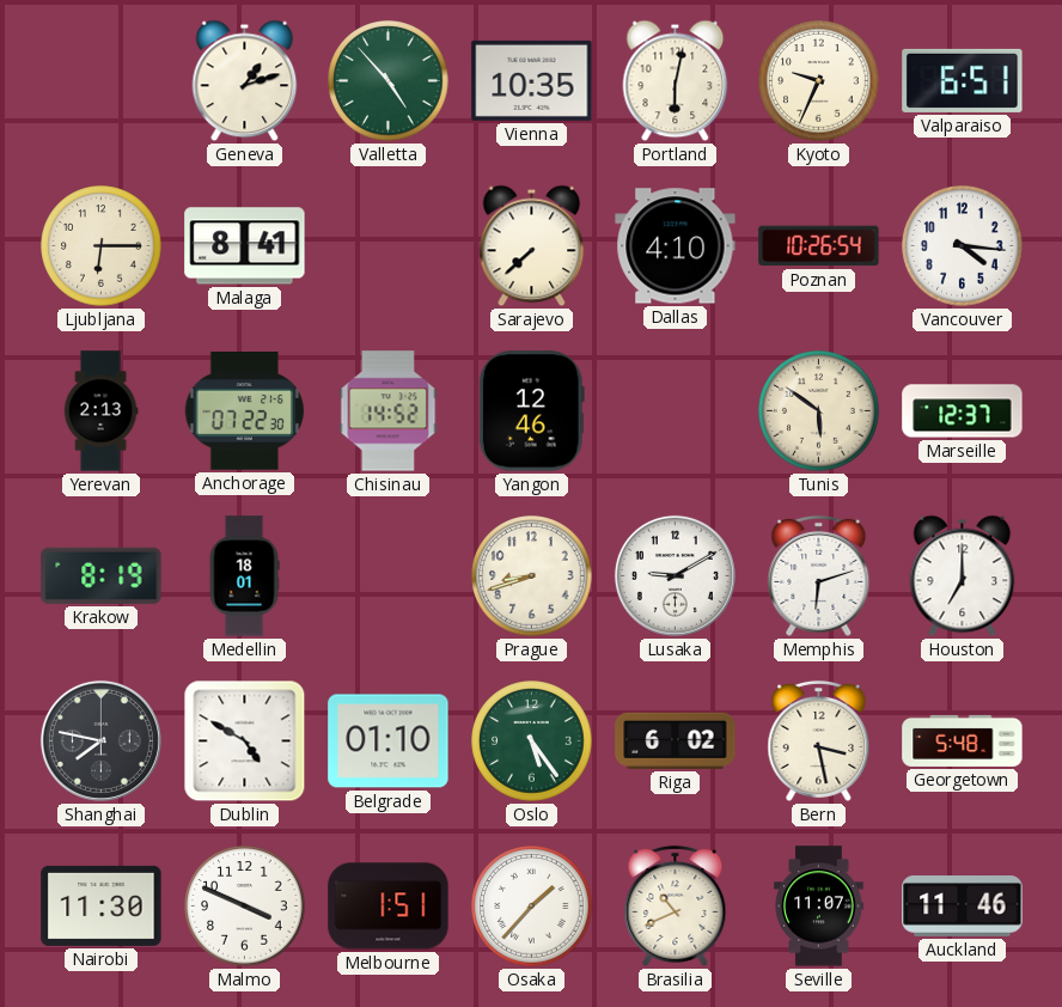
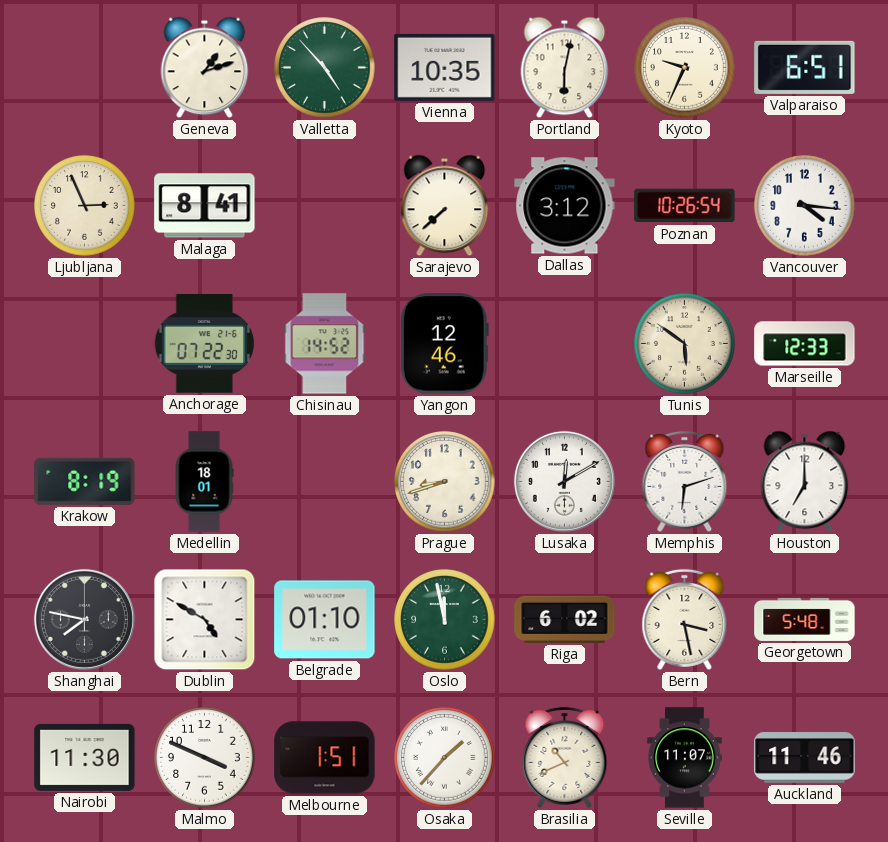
Ljubljana: 6:15 -> 2:56 (85, 206)
Dallas: 4:10 -> 3:12 (565, 206)
Yerevan: 2:13 -> none (100, 411)
Marseille: 12:37 -> 12:33 (805, 344)
Lusaka: 9:10 -> 12:10 (564, 481)
Oslo: 5:24 -> 11:58 (445, 620)
